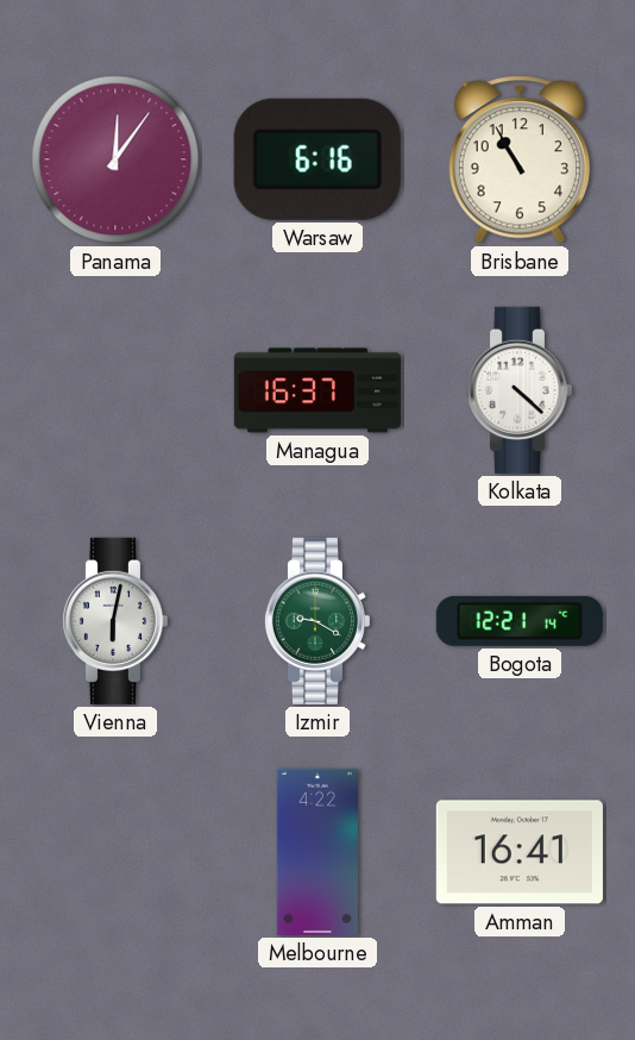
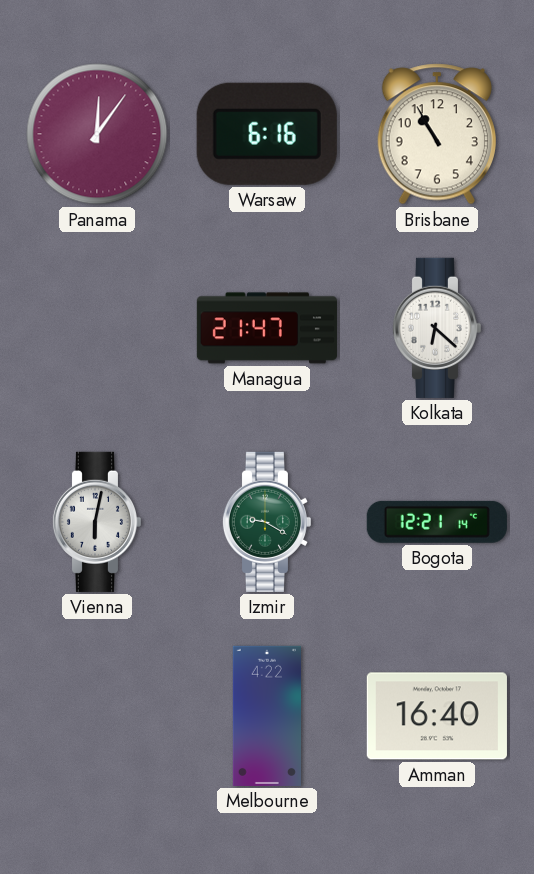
Managua: 16:37 -> 21:47 (267, 328)
Kolkata: 4:22 -> 6:22 (436, 328)
Amman: 16:41 -> 16:40 (437, 716)
